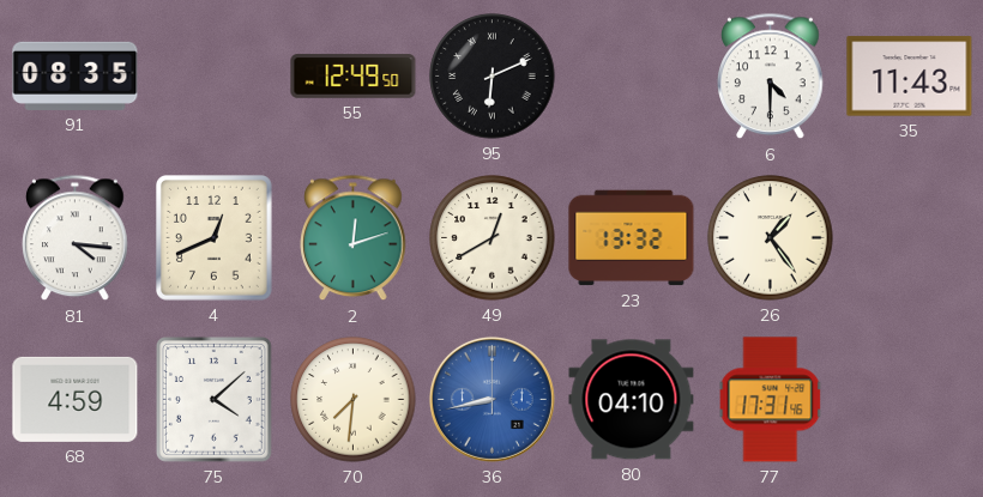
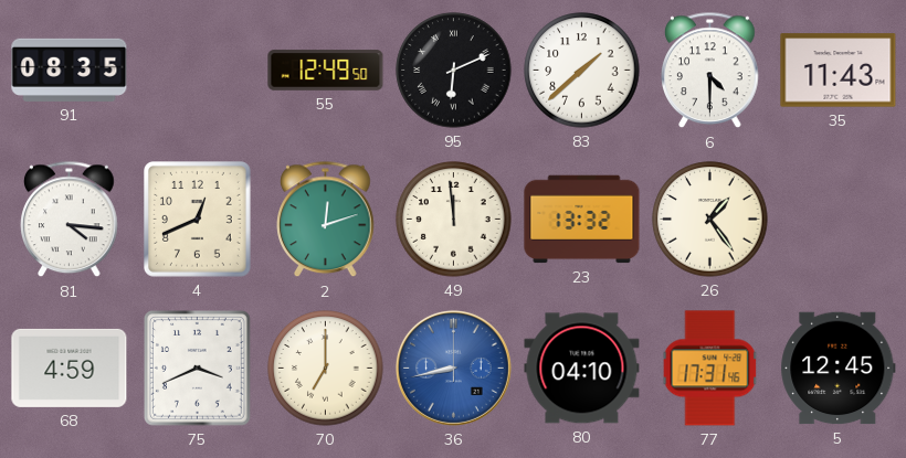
83: none -> 1:38 (582, 71)
49: 12:40 -> 11:59 (454, 220)
75: 4:08 -> 3:41 (198, 369)
70: 7:31 -> 7:00 (326, 369)
5: none -> 12:45 (839, 369)
